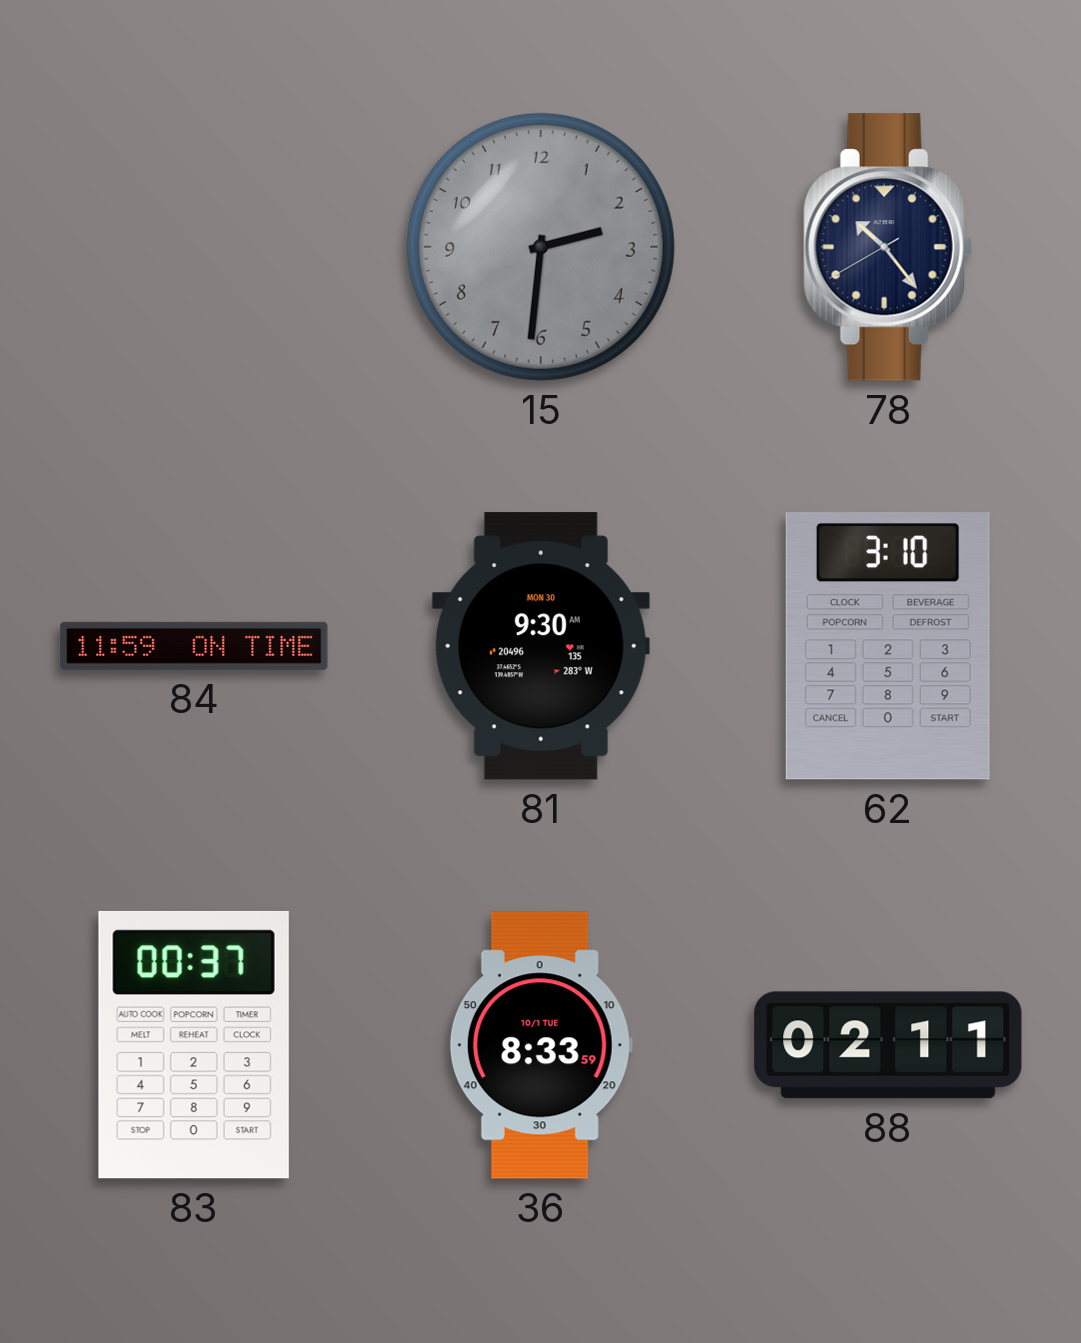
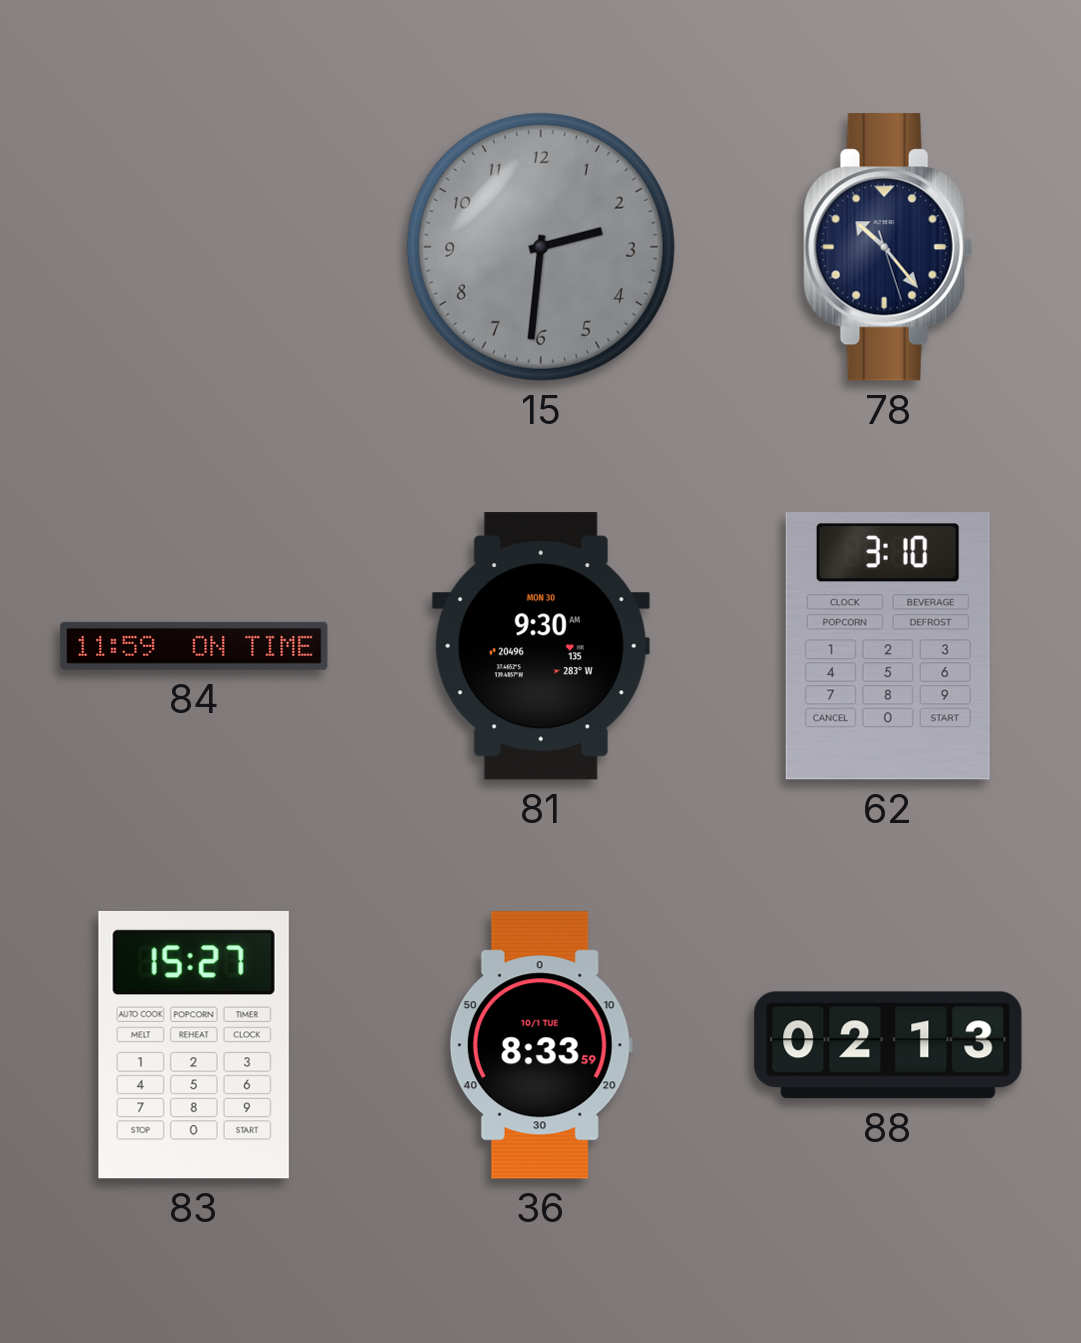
78: 10:23:40 -> 10:23:27 (888, 247)
83: 00:37 -> 15:27 (194, 1045)
88: 02:11 -> 02:13 (888, 1045)
